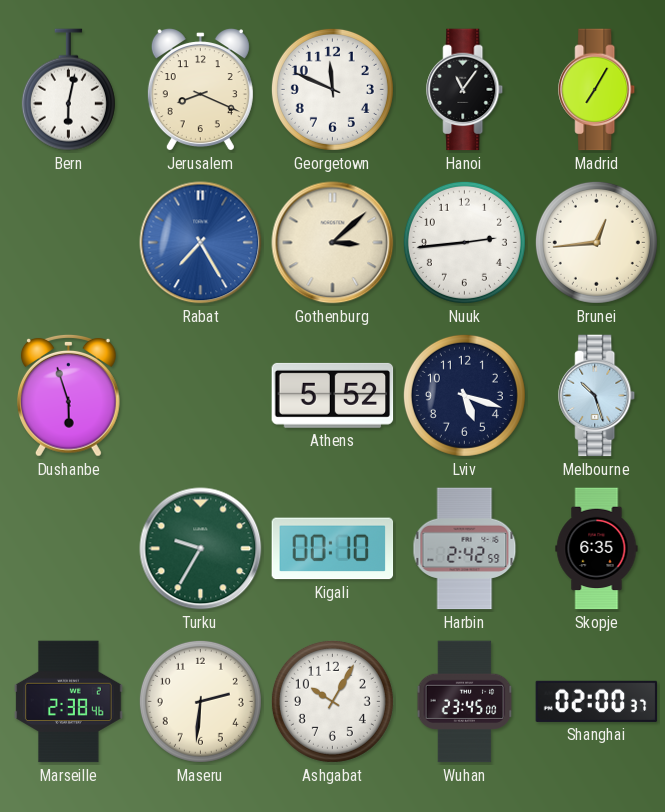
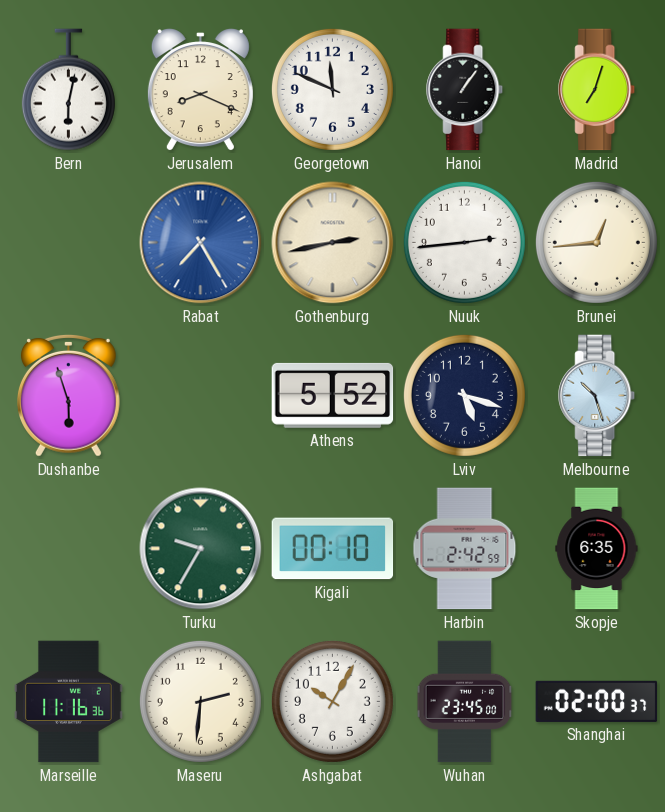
Hanoi: 11:06 -> 1:06 (465, 90)
Madrid: 7:05 -> 7:03 (597, 90)
Gothenburg: 3:08 -> 2:43 (333, 243)
Marseille: 2:38 -> 11:16 (69, 702)
